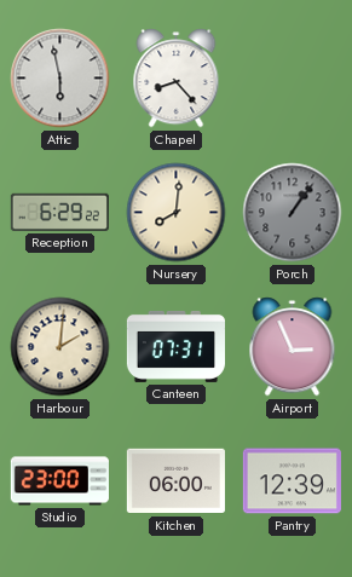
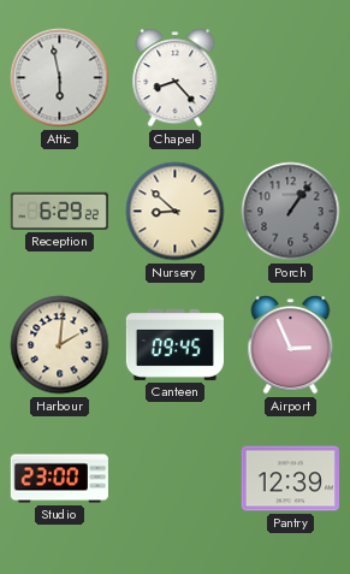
Nursery: 8:01 -> 8:52 (176, 212)
Canteen: 07:31 -> 09:45 (174, 344)
Kitchen: 06:00 -> none (175, 481)
